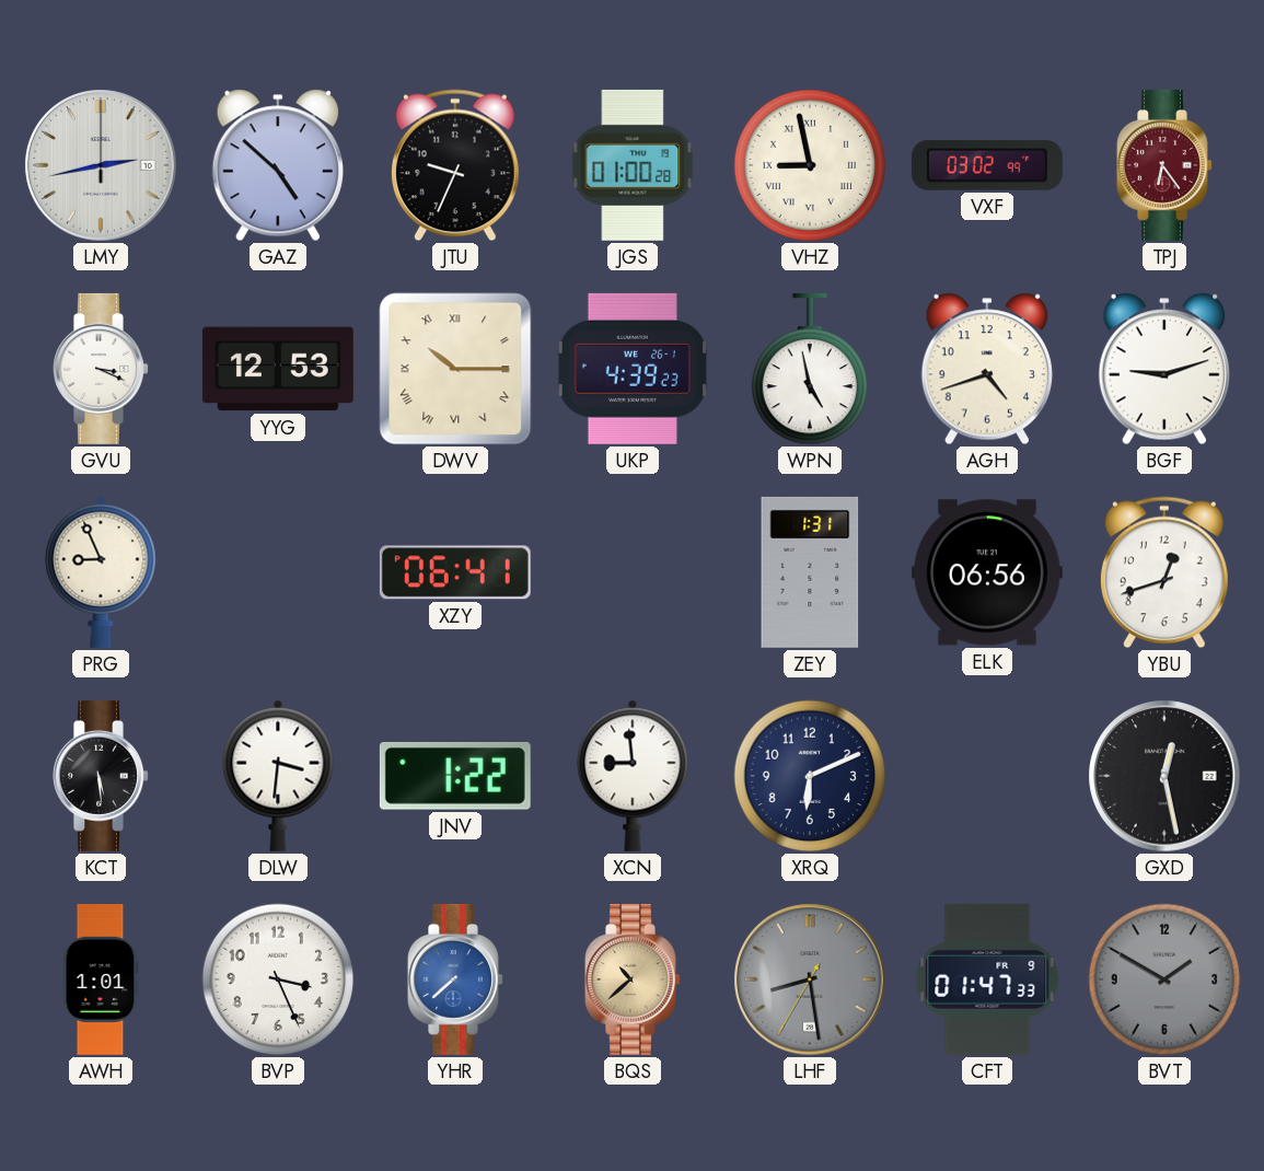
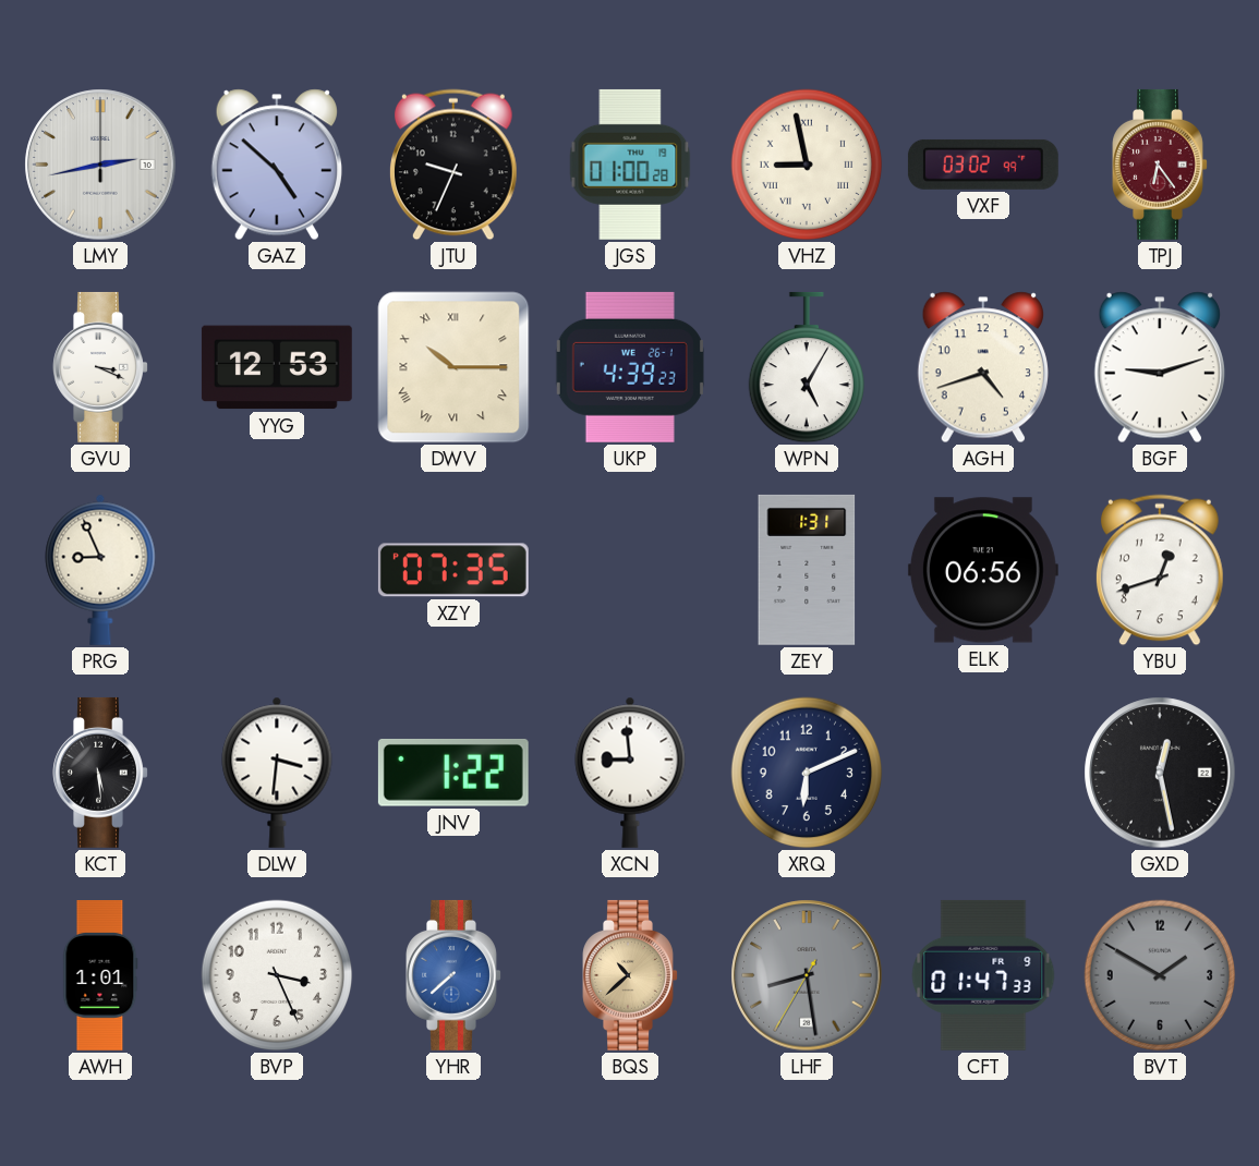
WPN: 4:58 -> 5:05 (806, 367)
XZY: 06:41 -> 07:35 (453, 570)
